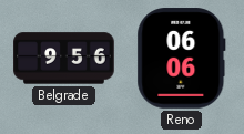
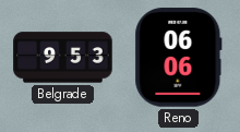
Belgrade: 9:56 -> 9:53 (63, 58)
